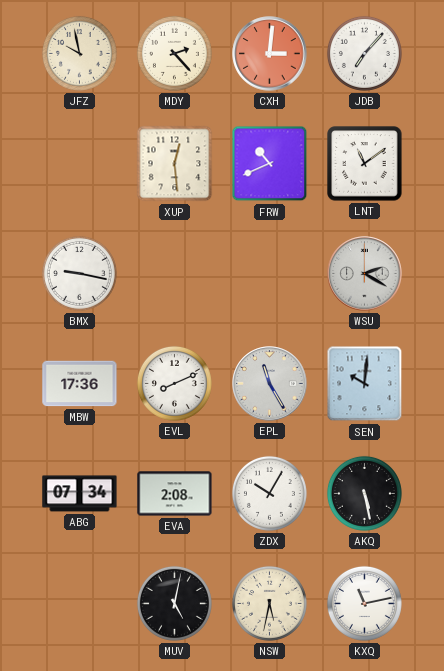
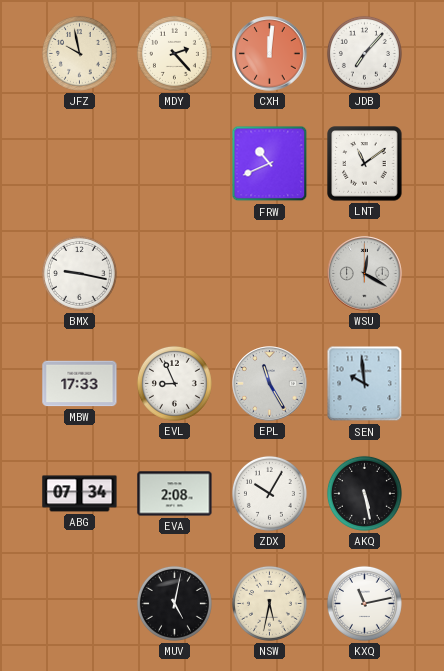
CXH: 3:01 -> 12:01 (270, 54)
XUP: 12:29 -> none (175, 164)
WSU: 2:20 -> 12:20 (365, 274)
MBW: 17:36 -> 17:33 (80, 384)
EVL: 8:11 -> 8:56 (174, 383)
SEN: 10:01 -> 9:59 (365, 384)
